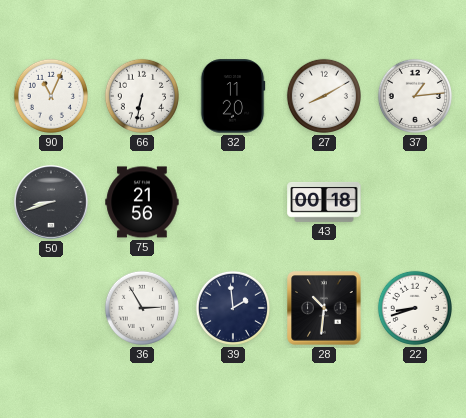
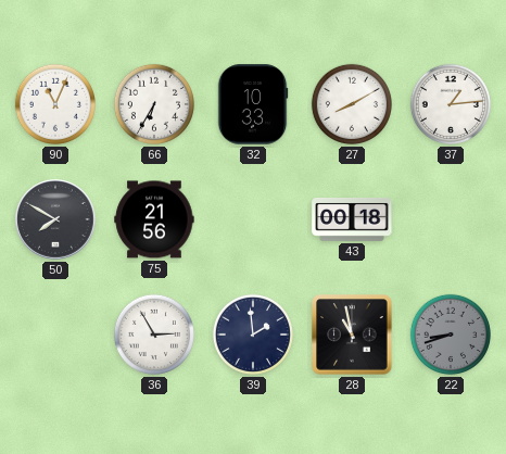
66: 6:32 -> 6:35 (154, 104)
32: 11:20 -> 10:33 (253, 104)
50: 8:42 -> 7:50 (55, 219)
28: 10:31 -> 10:58 (352, 335)
22 dial: white -> grey (451, 335)
